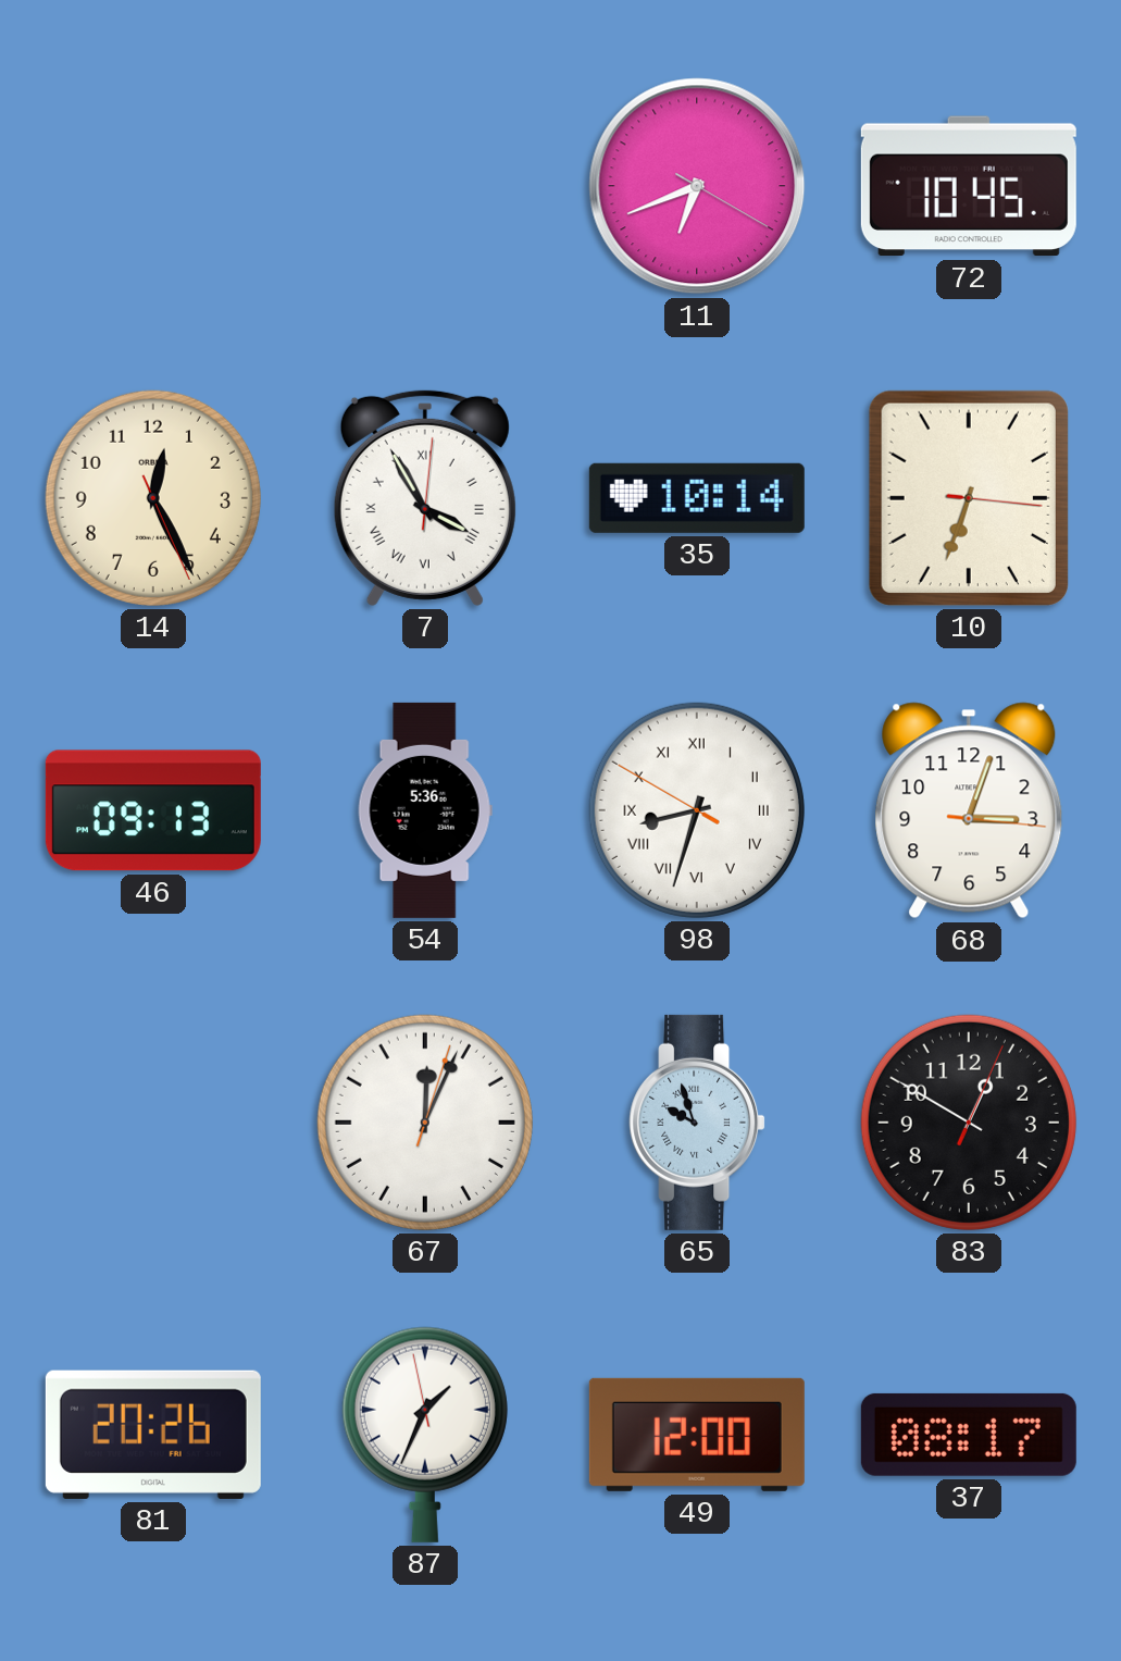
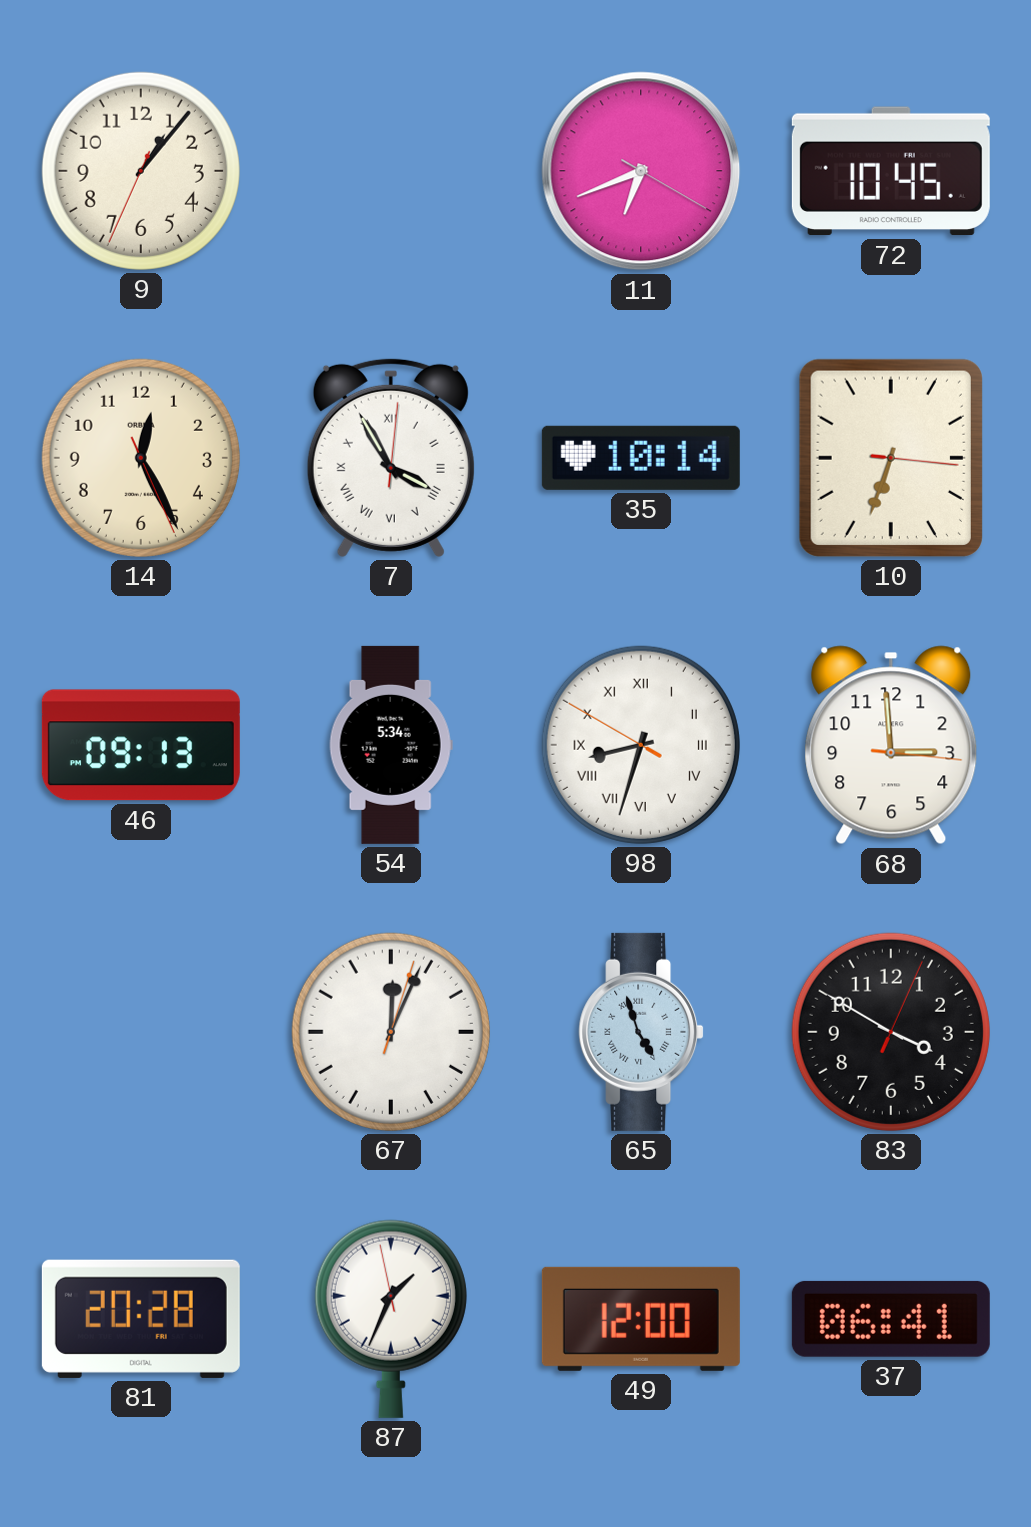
9: none -> 1:06 (141, 171)
54: 5:36 -> 5:34 (391, 745)
68: 3:03 -> 2:59 (891, 745)
65: 9:57 -> 4:57 (641, 1032)
83: 12:50 -> 3:50 (891, 1032)
81: 20:26 -> 20:28 (141, 1319)
37: 08:17 -> 06:41 (891, 1319)
